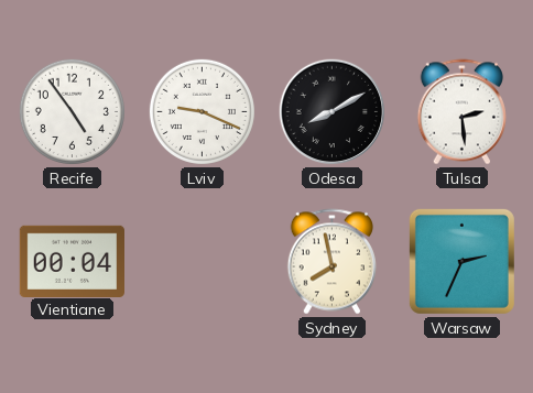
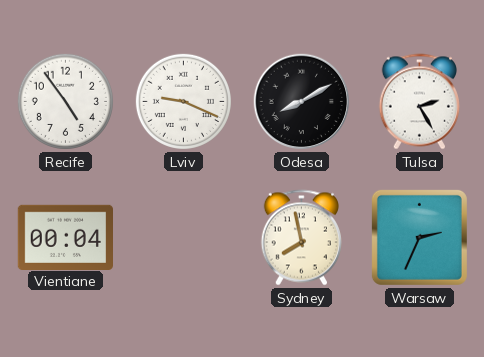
Tulsa: 2:29 -> 2:25 (419, 102)
